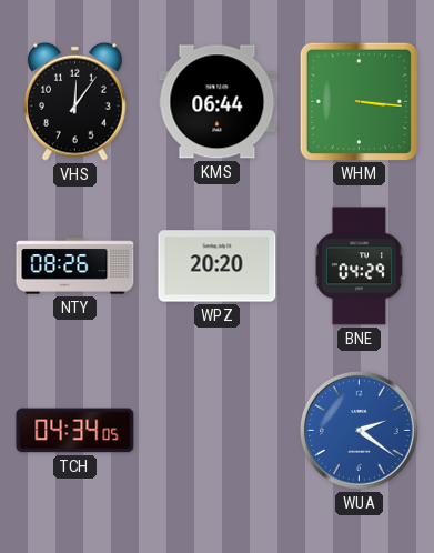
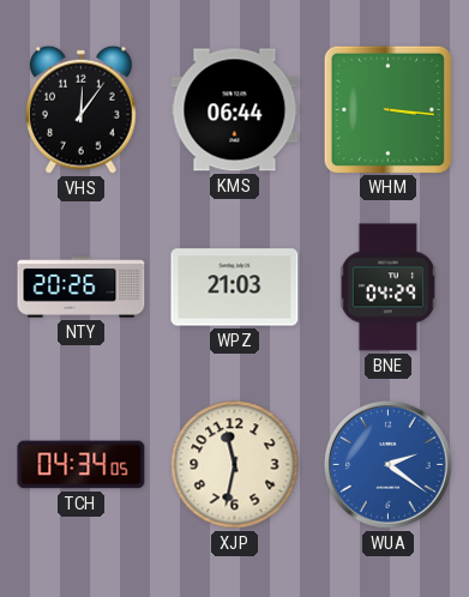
NTY: 08:26 -> 20:26 (82, 288)
WPZ: 20:20 -> 21:03 (235, 288)
XJP: none -> 11:32 (235, 465)
